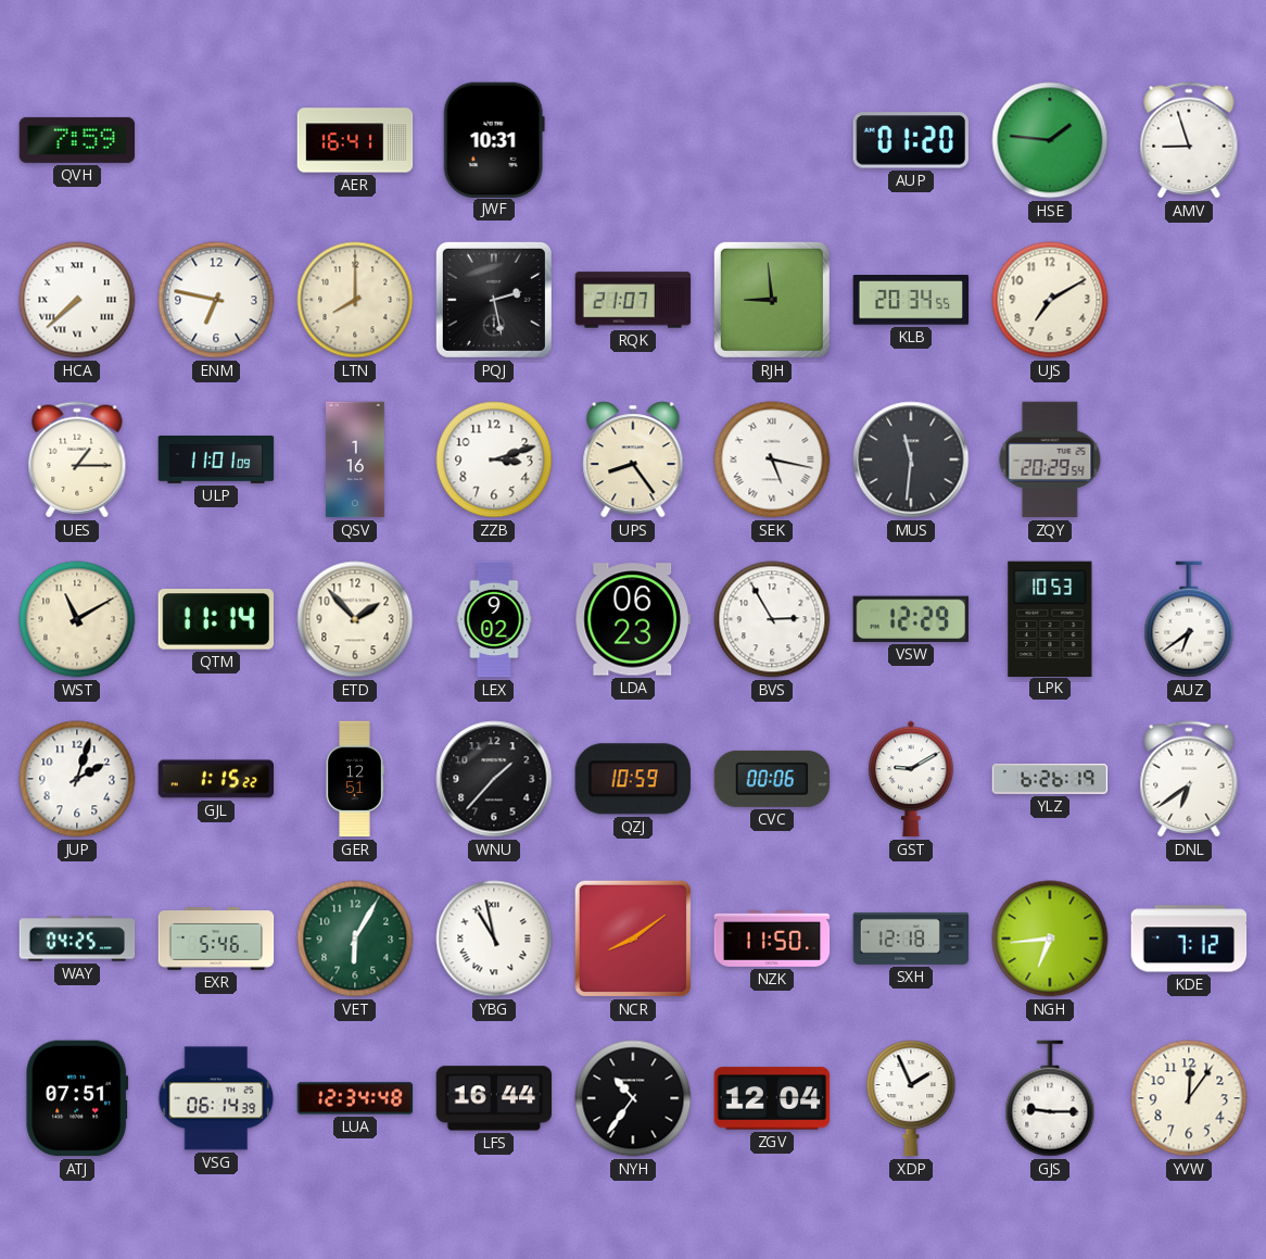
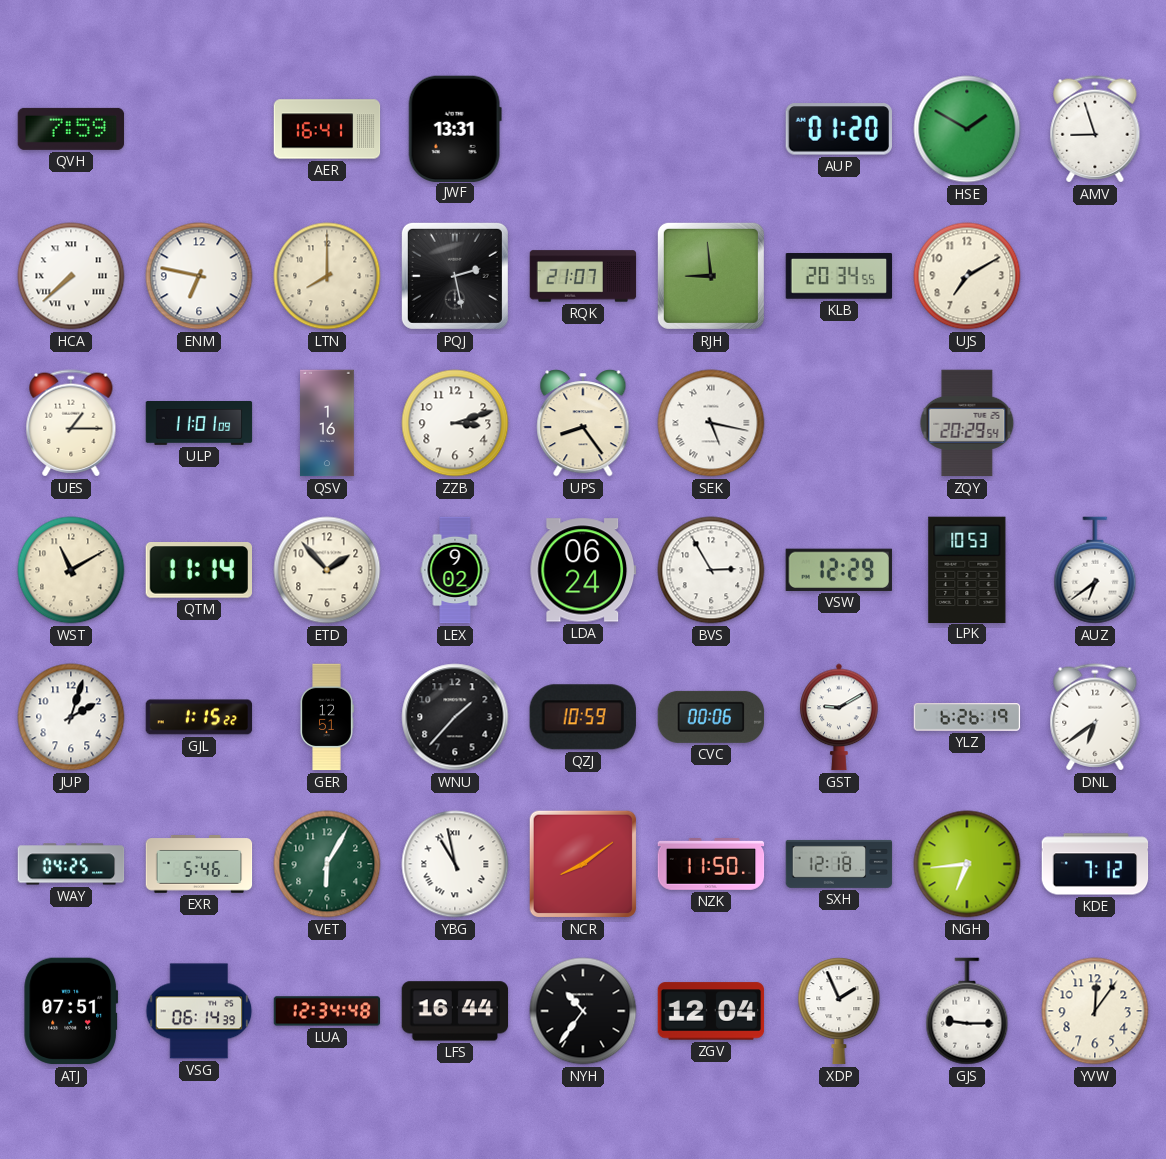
JWF: 10:31 -> 13:31 (455, 128)
HSE: 1:46 -> 1:50 (967, 129)
MUS: 11:31 -> none (911, 459)
LDA: 06:23 -> 06:24 (583, 570)
